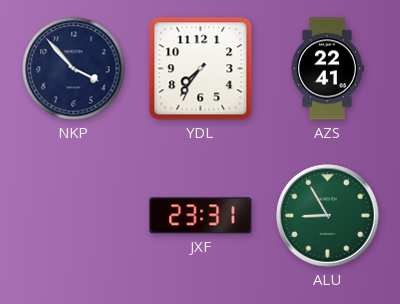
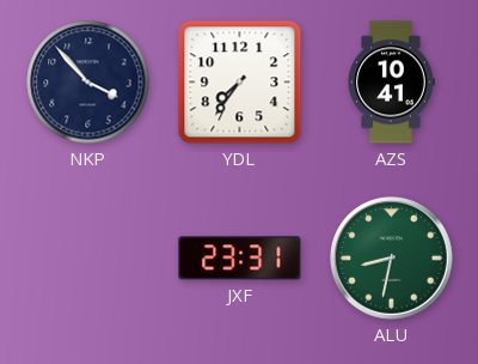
AZS: 22:41 -> 10:41 (391, 83)
ALU: 8:55 -> 8:32 (392, 259)
